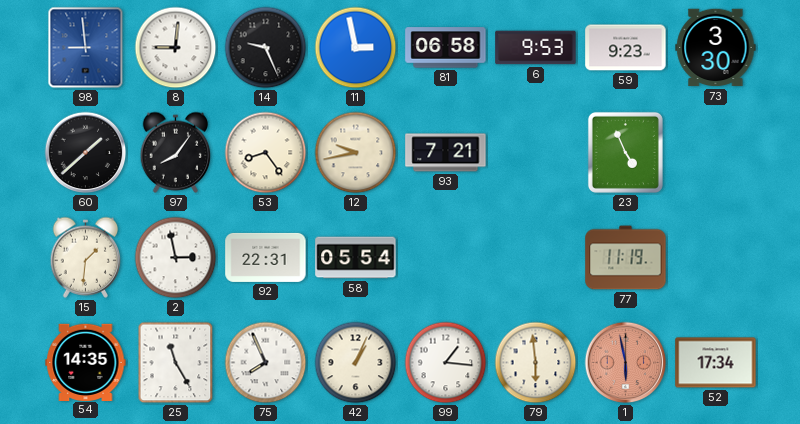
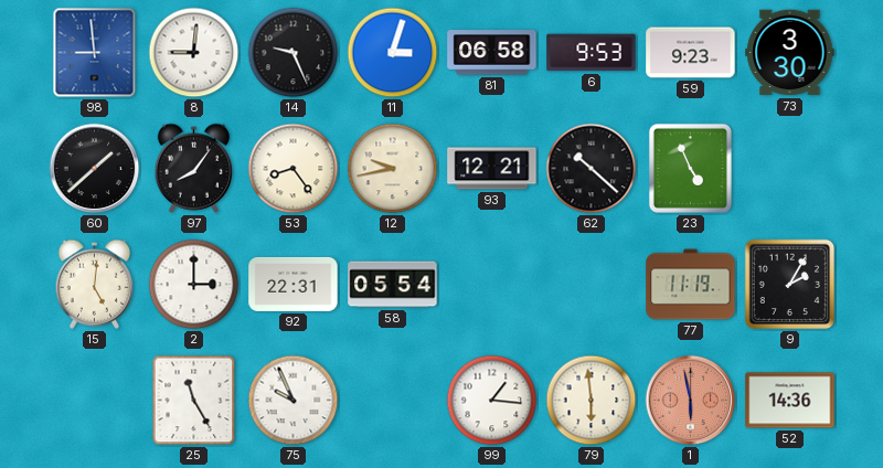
11: 2:58 -> 3:03 (393, 53)
93: 7:21 -> 12:21 (492, 169)
62: none -> 10:22 (592, 169)
15: 1:31 -> 5:01 (95, 284)
2: 2:58 -> 3:00 (194, 285)
9: none -> 2:05 (790, 285)
54: 14:35 -> none (86, 362)
75: 7:56 -> 9:56 (294, 401)
42: 1:04 -> none (356, 363)
52: 17:34 -> 14:36 (790, 401)
